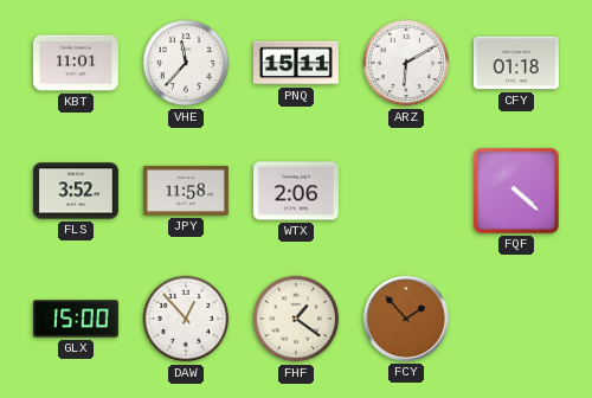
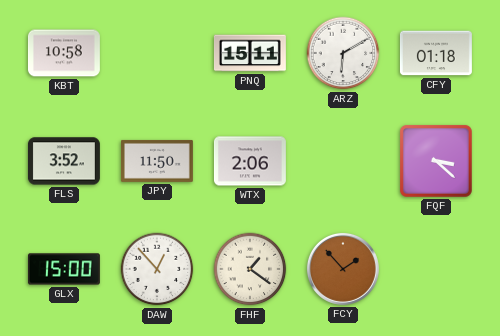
KBT: 11:01 -> 10:58 (64, 53)
VHE: 11:37 -> none (186, 63)
JPY: 11:58 -> 11:50 (157, 161)
FQF: 4:22 -> 3:22 (436, 161)
